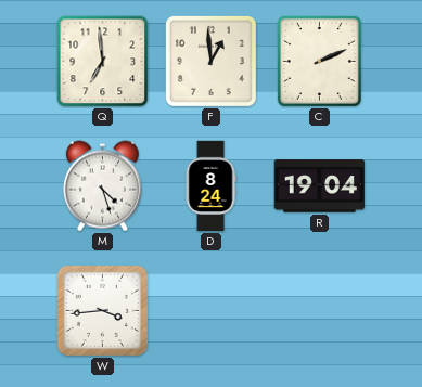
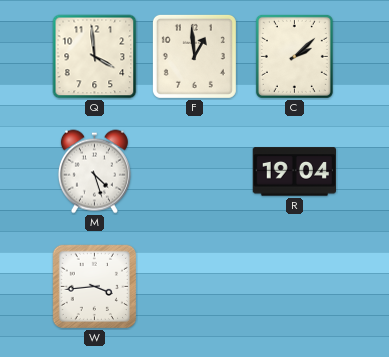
Q: 6:59 -> 3:59 (95, 57)
C: 2:11 -> 2:08 (294, 56)
D: 8:24 -> none (210, 186)
